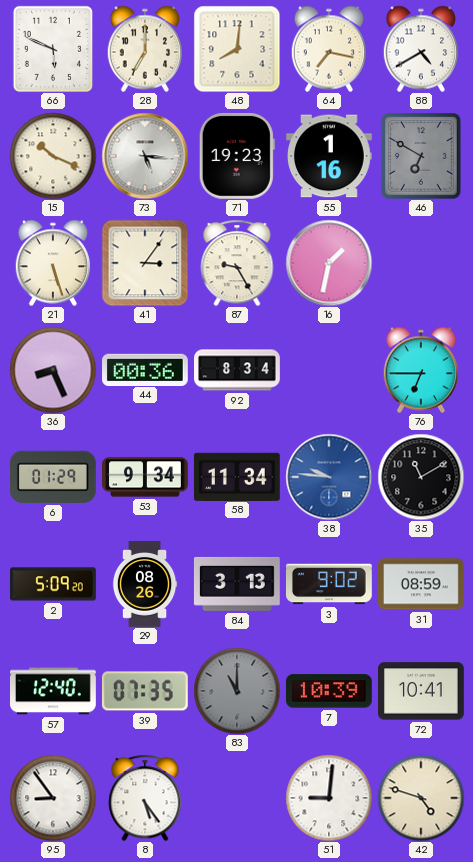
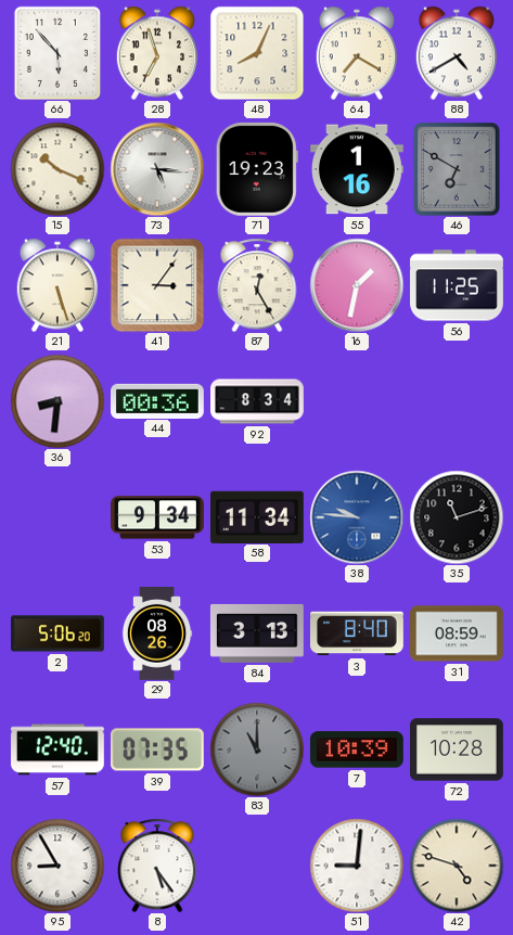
66: 5:49 -> 5:53 (57, 53)
28: 7:00 -> 6:57 (157, 53)
48: 8:01 -> 8:04 (257, 53)
64: 7:17 -> 7:20 (357, 53)
87: 9:25 -> 12:25 (257, 285)
56: none -> 11:25 (457, 285)
36: 8:26 -> 8:31 (57, 401)
76: 6:45 -> none (421, 370)
6: 01:29 -> none (53, 477)
35: 11:10 -> 11:12 (457, 517)
2: 5:09 -> 5:06 (57, 633)
3: 9:02 -> 8:40 (358, 633)
72: 10:41 -> 10:28 (458, 750)
95: 8:54 -> 8:55 (57, 866)
